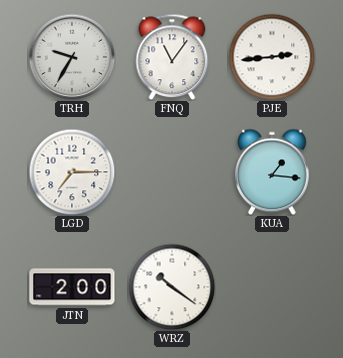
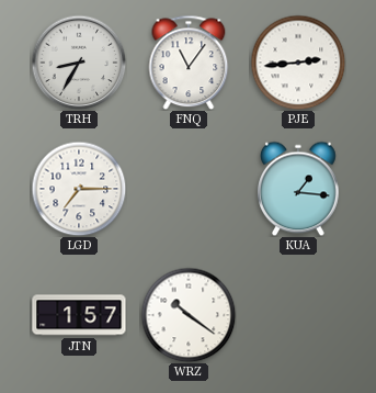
TRH: 9:35 -> 8:35 (79, 63)
JTN: 2:00 -> 1:57 (79, 315)
